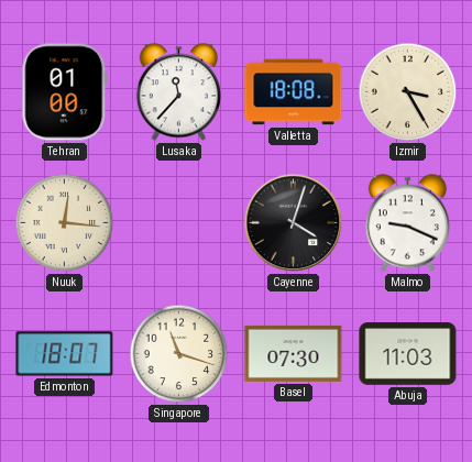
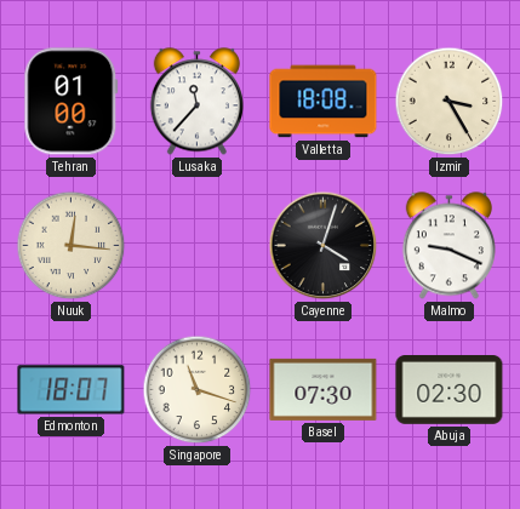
Abuja: 11:03 -> 02:30 (450, 390)
